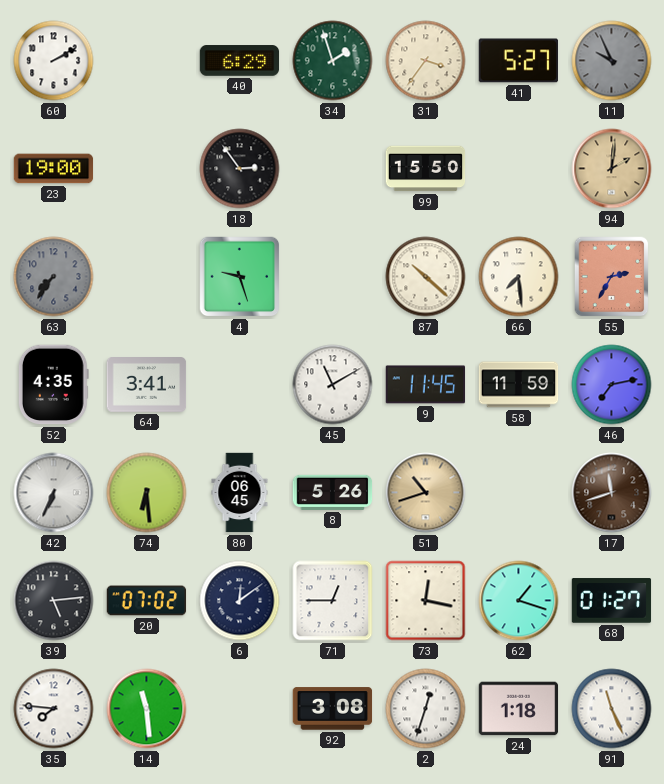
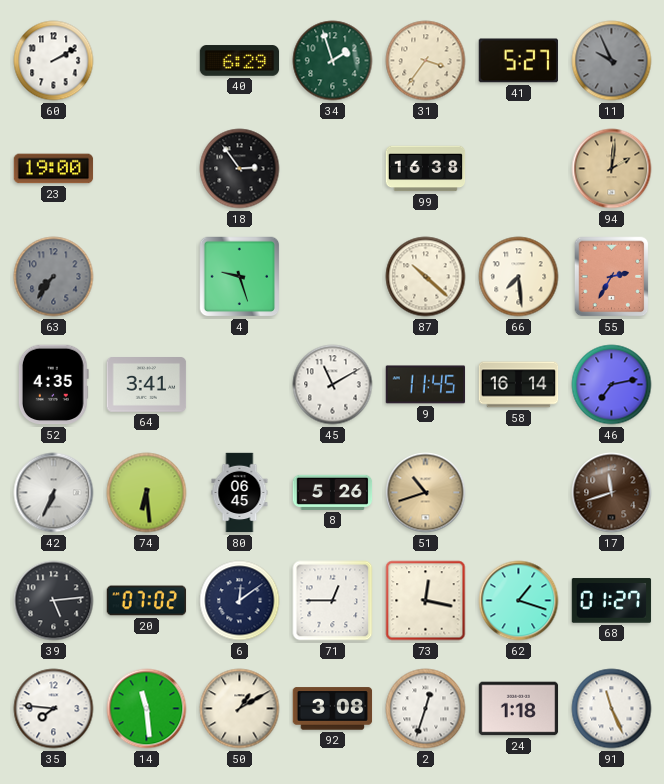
99: 15:50 -> 16:38 (426, 169)
58: 11:59 -> 16:14 (519, 385)
50: none -> 1:10 (240, 709)
